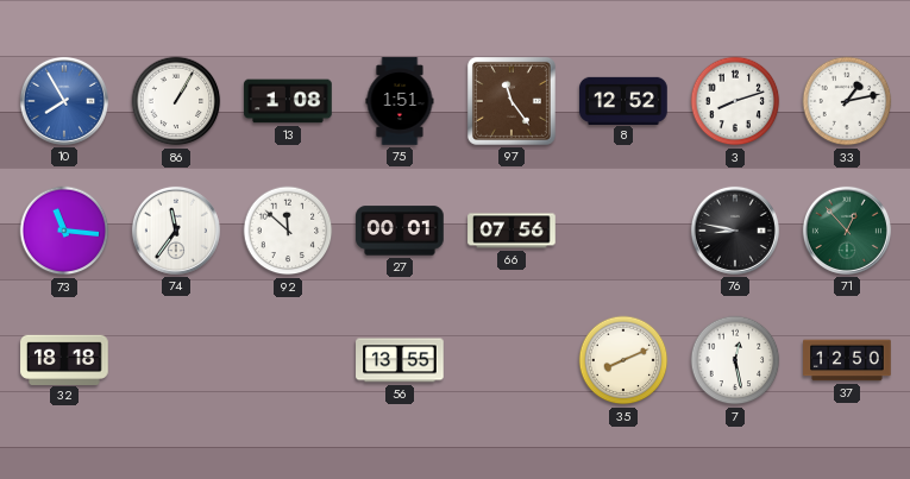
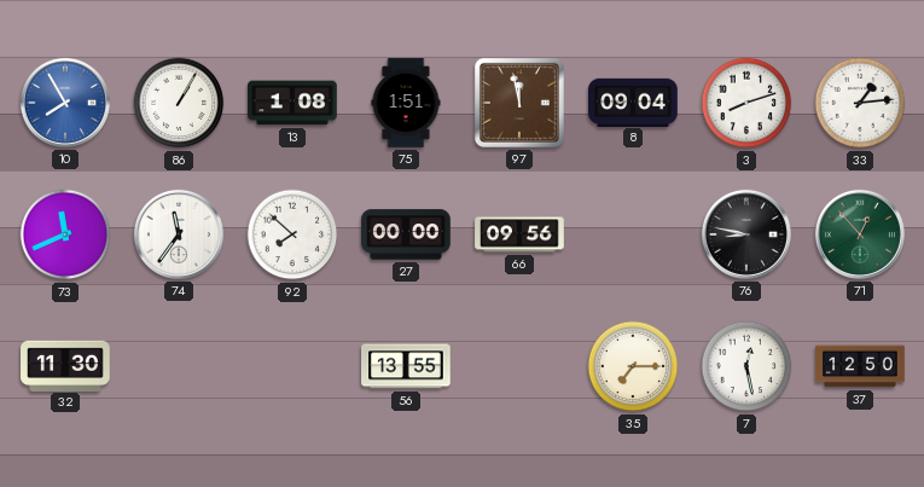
97: 11:24 -> 11:58 (519, 103)
8: 12:52 -> 09:04 (633, 102)
33: 1:13 -> 1:14 (860, 103)
73: 11:16 -> 11:41 (65, 234)
92: 11:52 -> 7:52 (292, 234)
27: 00:01 -> 00:00 (406, 234)
66: 07:56 -> 09:56 (519, 234)
32: 18:18 -> 11:30 (65, 365)
35: 8:11 -> 7:15 (633, 366)
